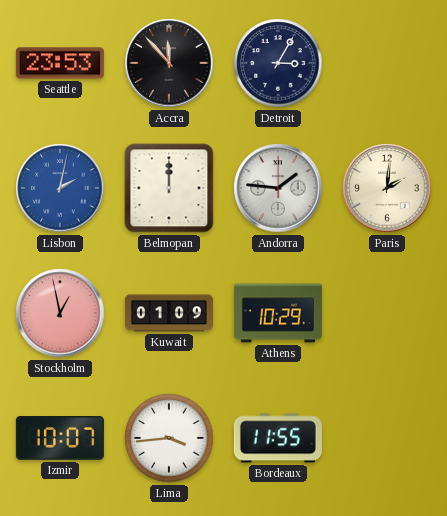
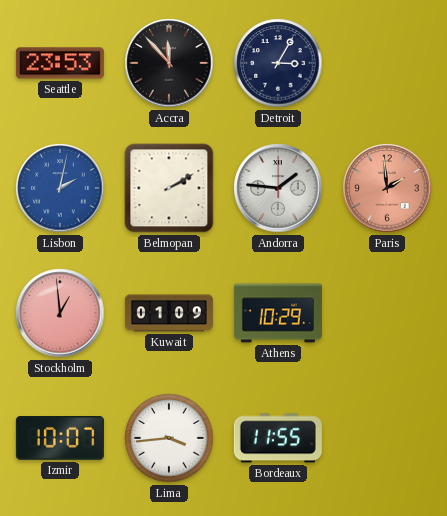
Belmopan: 12:00 -> 2:10 (169, 188)
Paris: 2:01 -> 1:59 (387, 188)
Paris dial: cream -> salmon (387, 188)
Stockholm: 12:58 -> 12:59 (60, 313)
